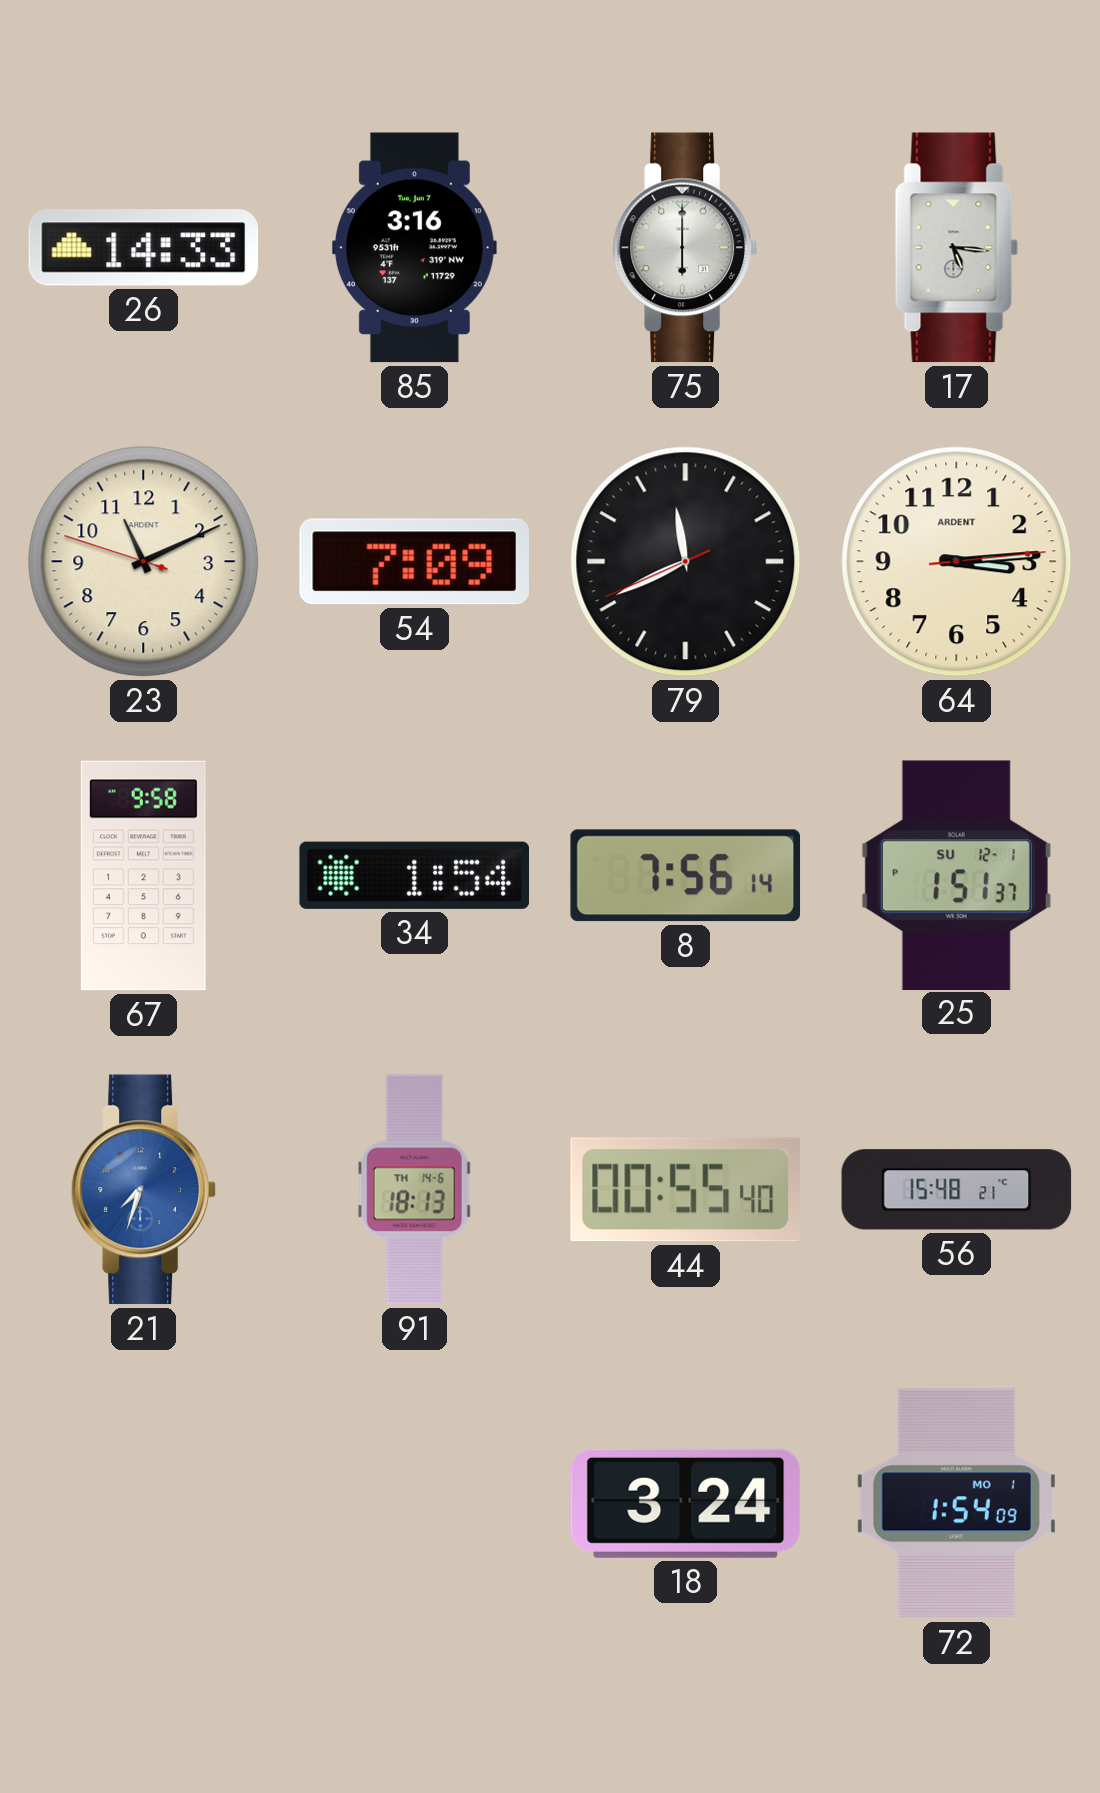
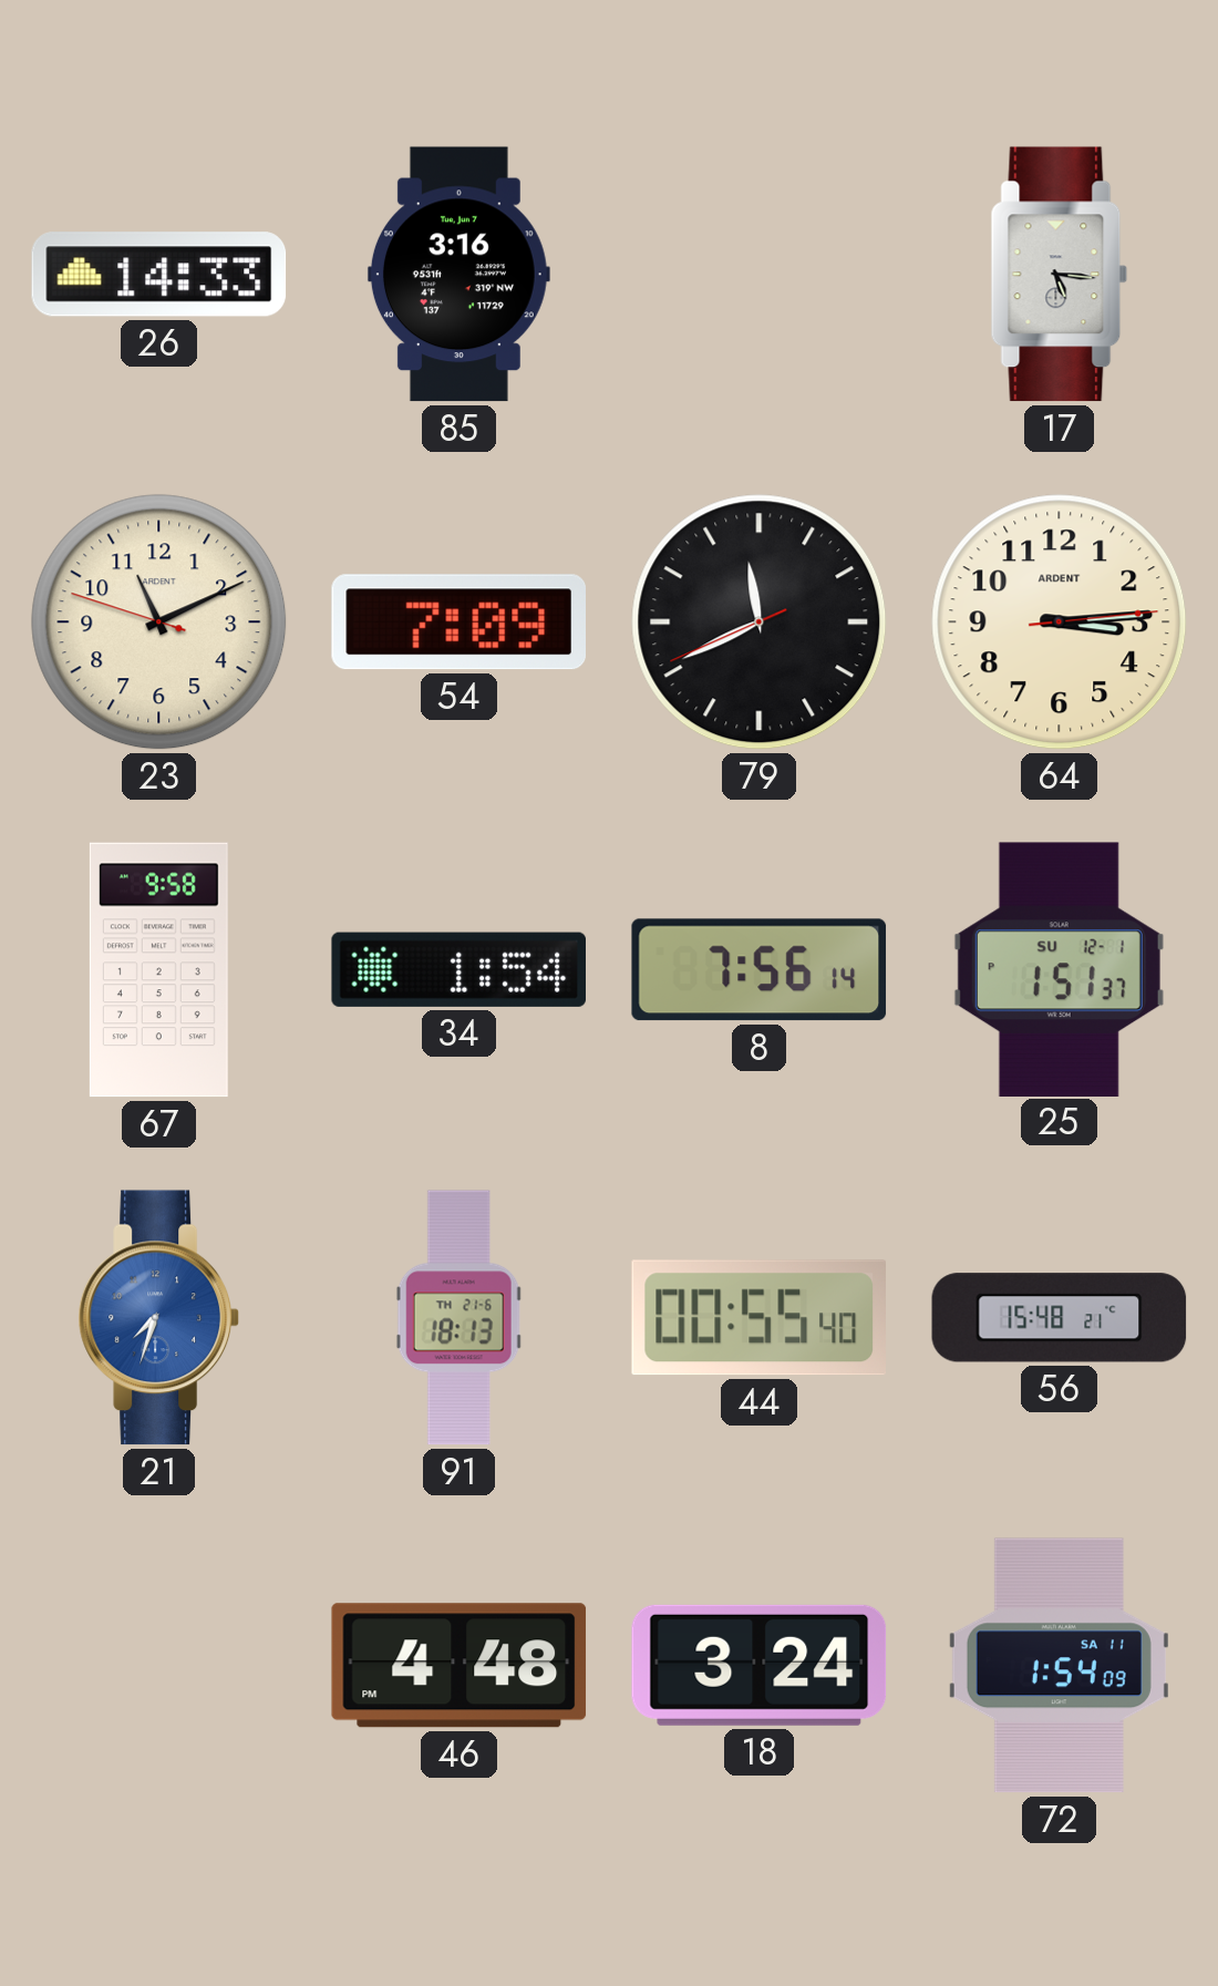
75: 6:00 -> none (685, 248)
91 date: TH 14-6 -> TH 21-6 (458, 1318)
46: none -> 4:48 (460, 1666)
72 date: MO 1 -> SA 11 (1059, 1666)
